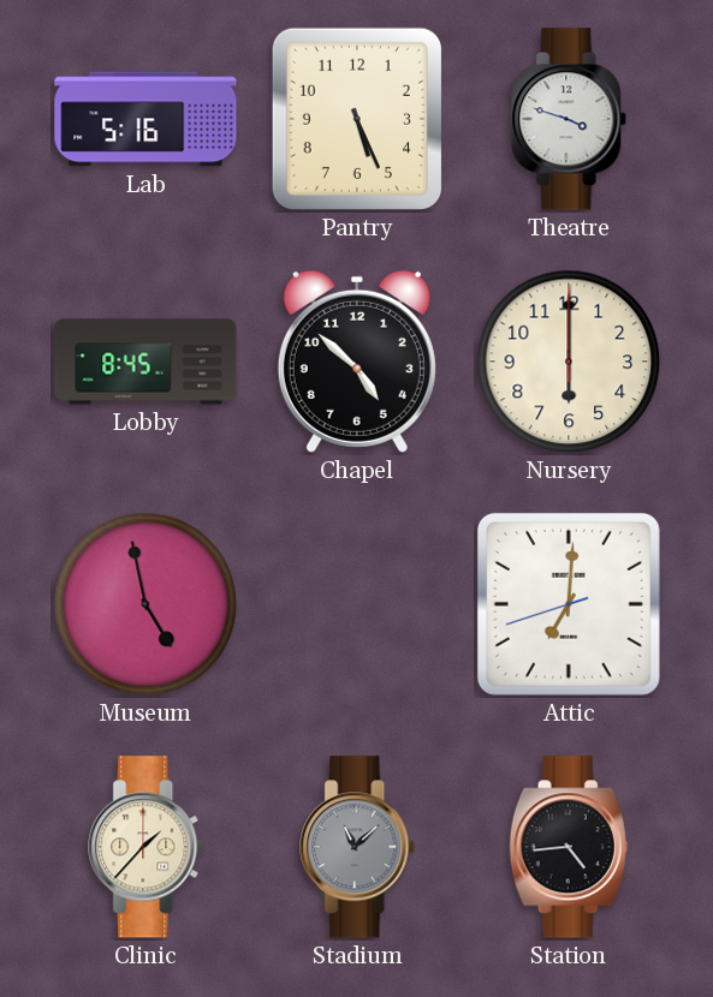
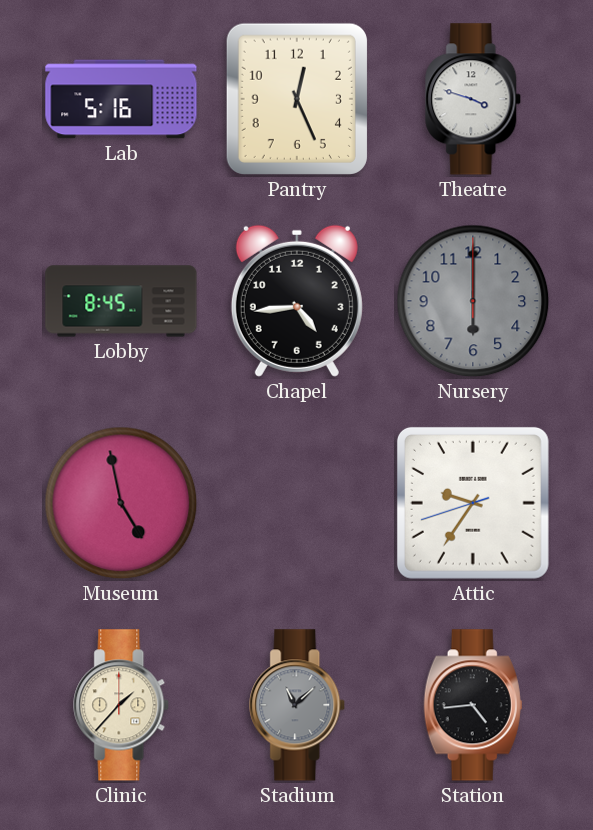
Pantry: 5:26 -> 12:26 (297, 99)
Chapel: 4:52 -> 4:44 (297, 301)
Nursery dial: cream -> grey (473, 301)
Attic: 7:00 -> 9:35 (473, 503)
